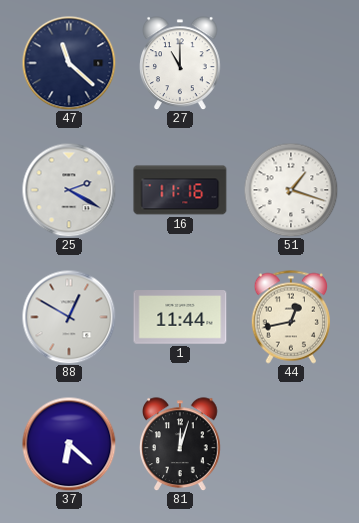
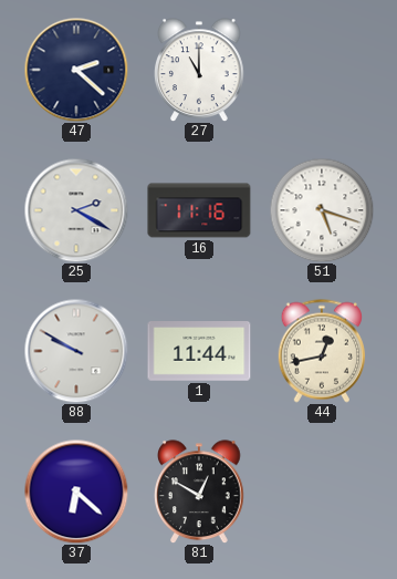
47: 11:22 -> 2:22 (76, 70)
51: 1:18 -> 5:18 (322, 210)
88: 12:50 -> 9:50 (76, 351)
81: 12:03 -> 12:50 (200, 492)
